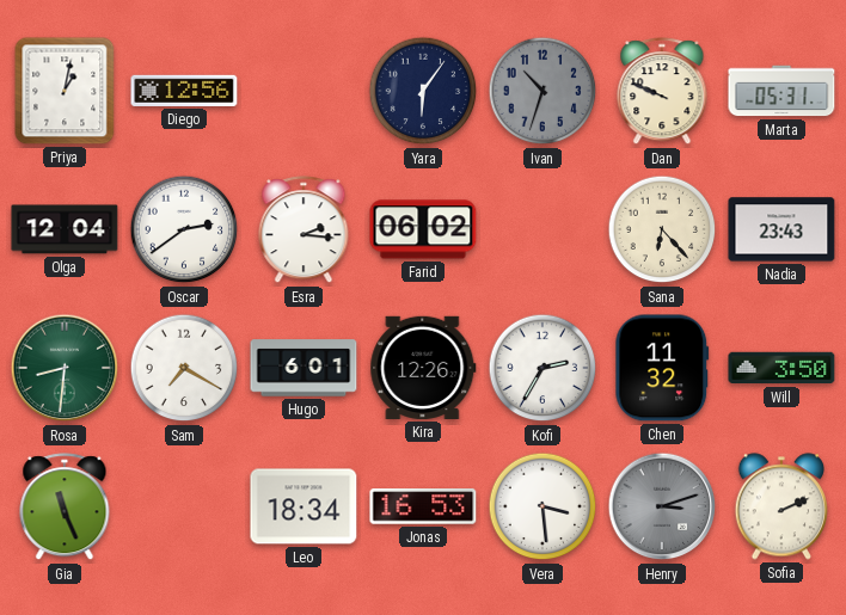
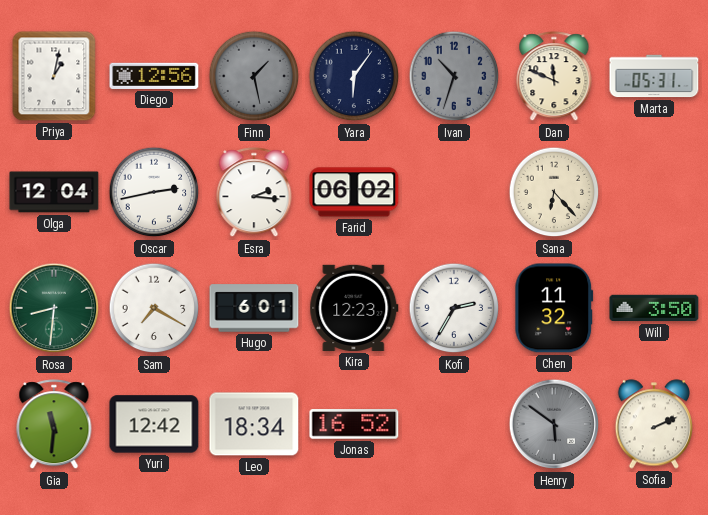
Finn: none -> 1:28 (254, 76)
Dan: 9:49 -> 11:49 (554, 77)
Oscar: 2:39 -> 2:43 (154, 192)
Nadia: 23:43 -> none (781, 229)
Kira: 12:26 -> 12:23 (354, 308)
Gia: 11:26 -> 11:31 (54, 425)
Yuri: none -> 12:42 (154, 424)
Jonas: 16:53 -> 16:52 (354, 424)
Vera: 3:29 -> none (542, 506)
Henry: 3:12 -> 5:51 (554, 424)
